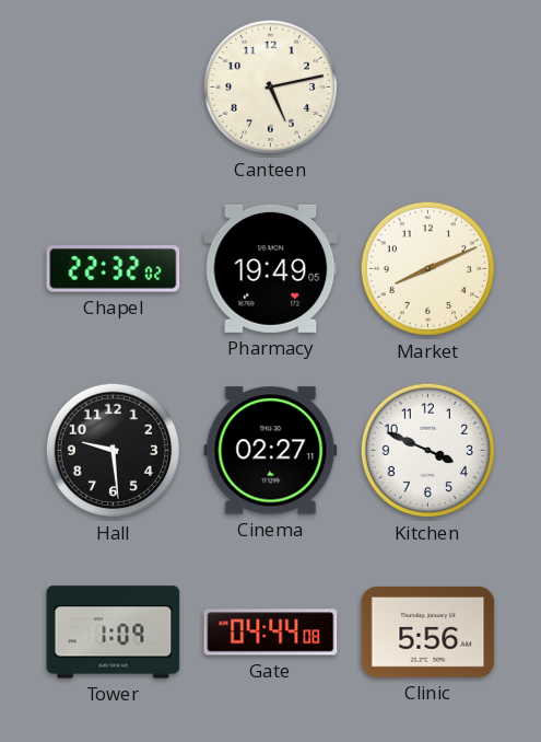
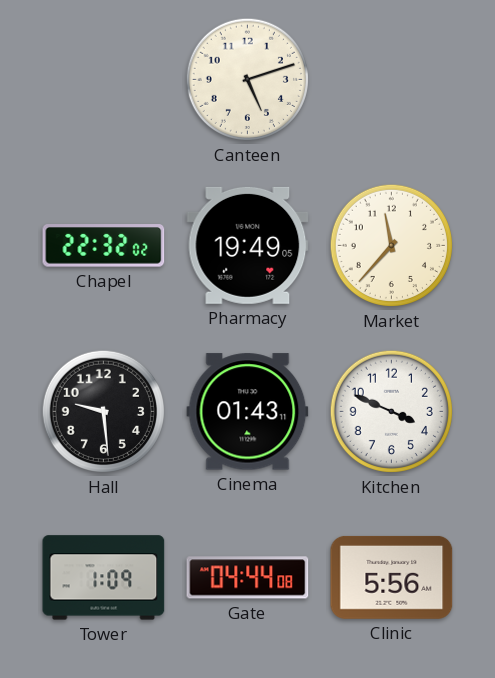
Canteen: 5:13 -> 5:12 (247, 79)
Market: 8:11 -> 11:37 (391, 245)
Cinema: 02:27 -> 01:43 (248, 412)
